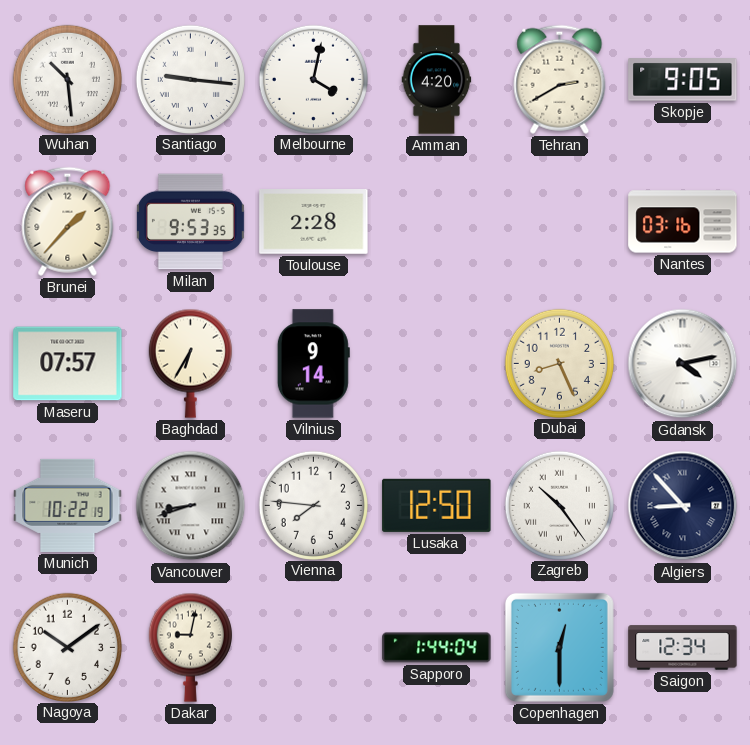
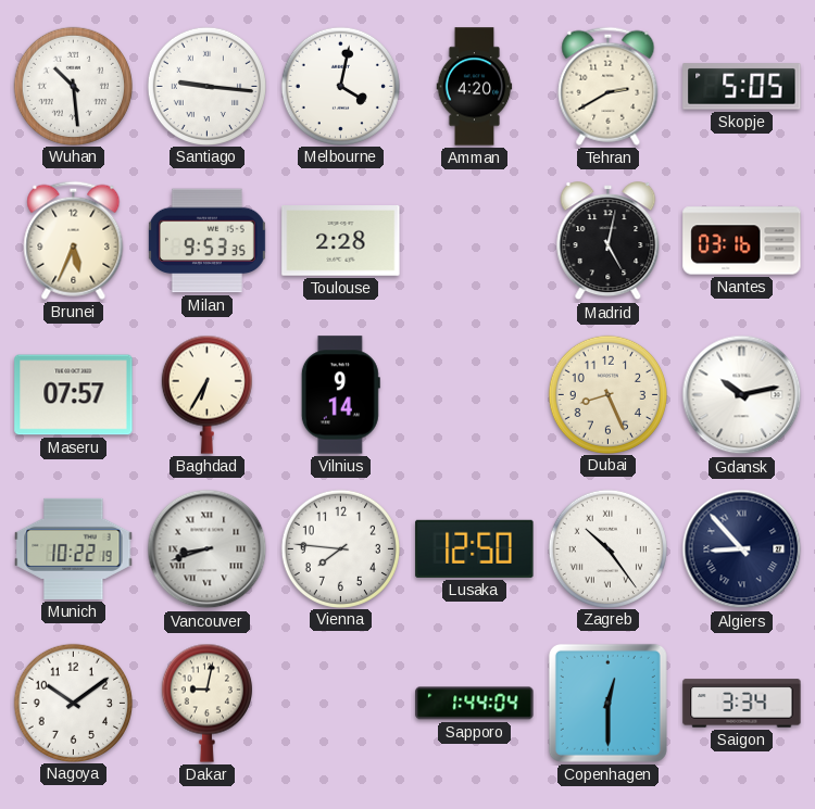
Skopje: 9:05 -> 5:05 (742, 87)
Brunei: 1:37 -> 5:34 (74, 240)
Madrid: none -> 5:02 (609, 241)
Gdansk: 4:13 -> 10:13 (742, 395)
Saigon: 12:34 -> 3:34 (742, 704)
